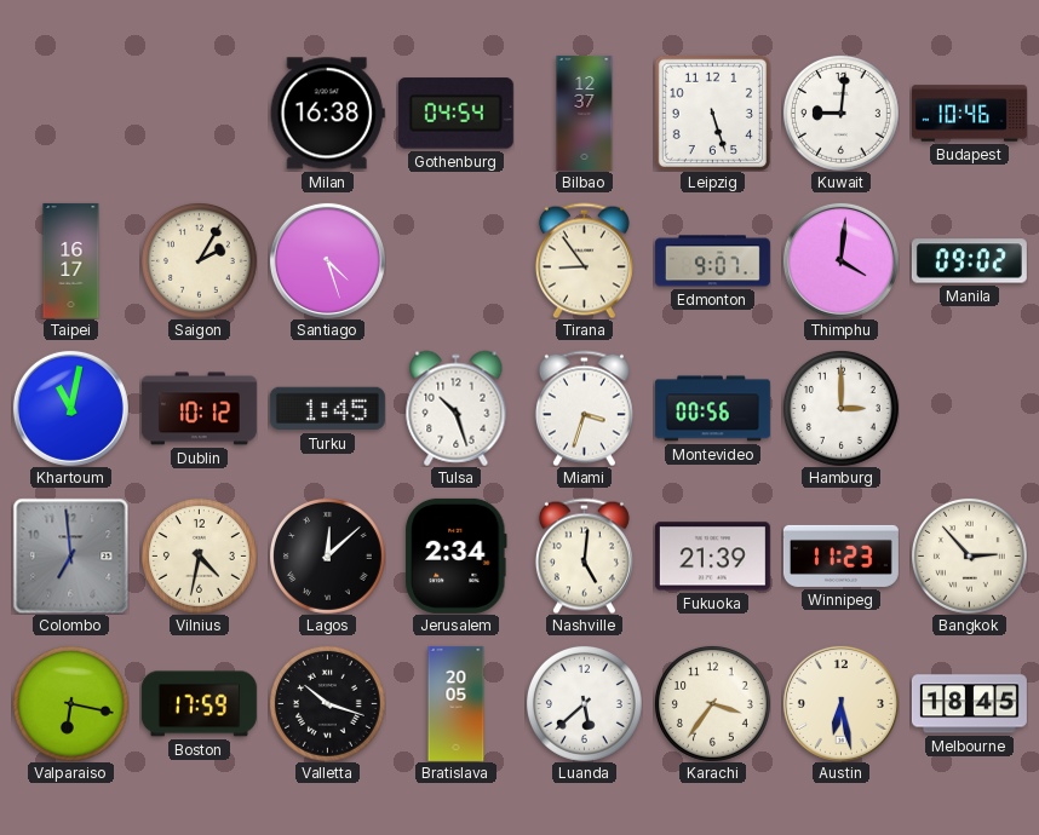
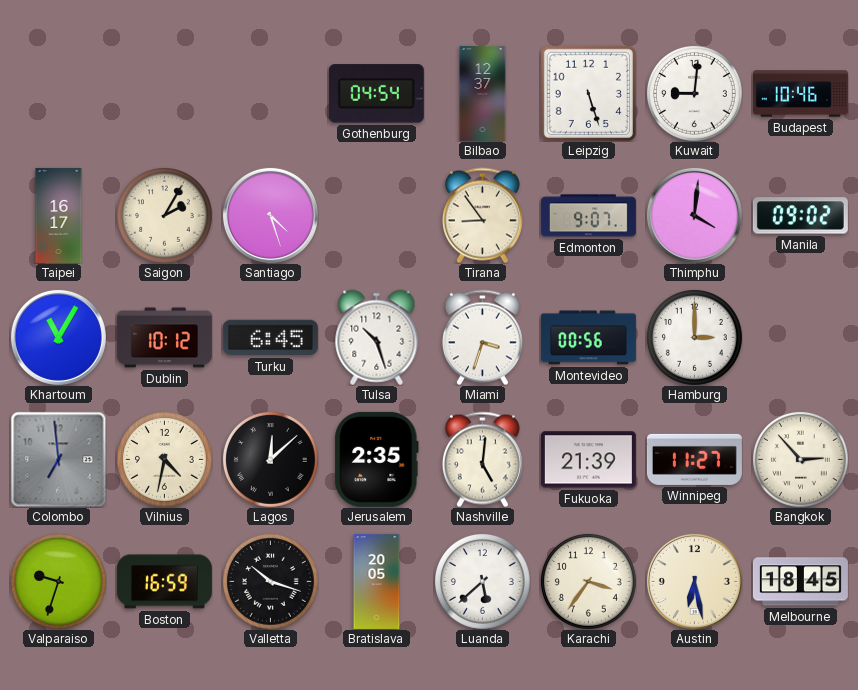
Milan: 16:38 -> none (327, 114)
Khartoum: 11:02 -> 11:05 (58, 337)
Turku: 1:45 -> 6:45 (270, 338)
Jerusalem: 2:34 -> 2:35 (377, 459)
Winnipeg: 11:23 -> 11:27 (694, 459)
Valparaiso: 6:17 -> 9:33 (58, 581)
Boston: 17:59 -> 16:59 (164, 582)
